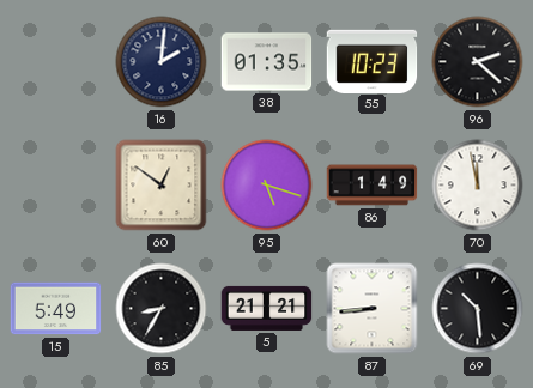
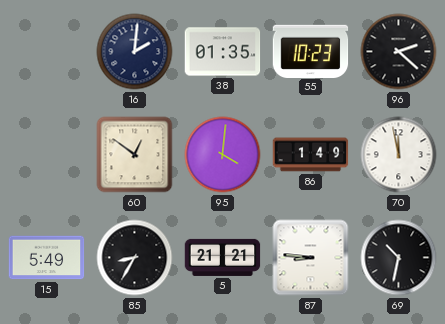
95: 5:18 -> 4:01 (223, 155)
87: 8:44 -> 8:46 (311, 258)
69: 10:29 -> 10:32 (399, 258)
